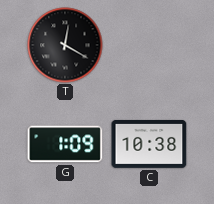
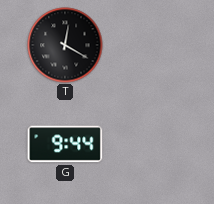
G: 1:09 -> 9:44 (65, 144)
C: 10:38 -> none (149, 144)
